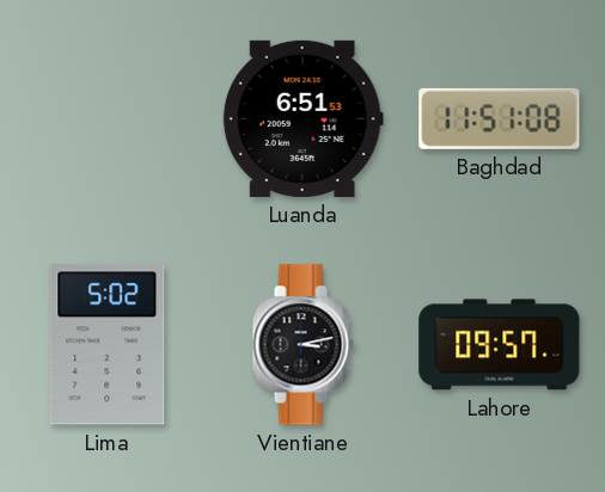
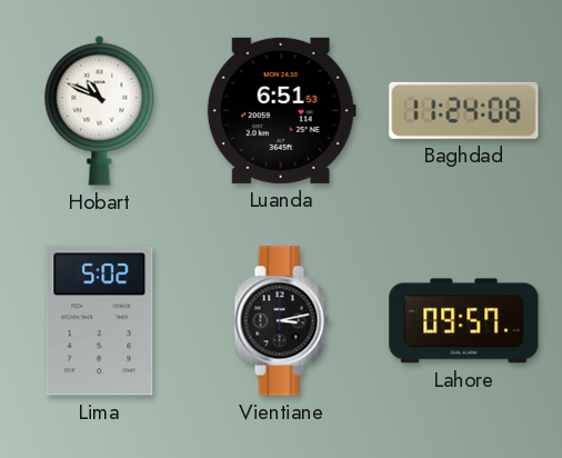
Hobart: none -> 10:49 (100, 110)
Baghdad: 11:51 -> 11:24 (464, 110)
